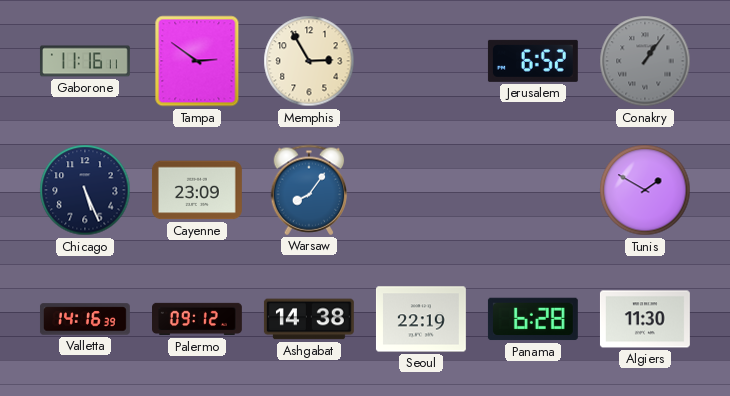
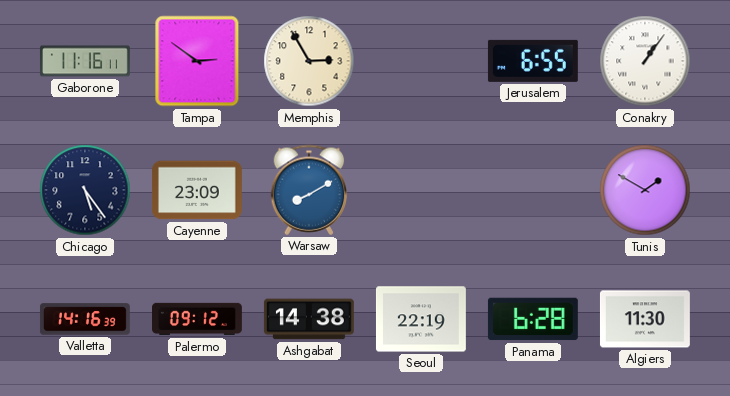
Jerusalem: 6:52 -> 6:55 (533, 61)
Conakry dial: grey -> white (645, 61)
Chicago: 5:26 -> 5:24 (85, 190)
Warsaw: 8:06 -> 8:10 (309, 190)
